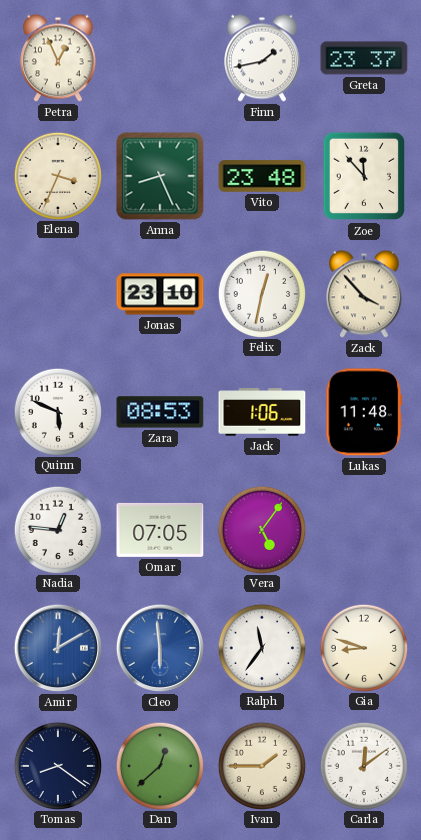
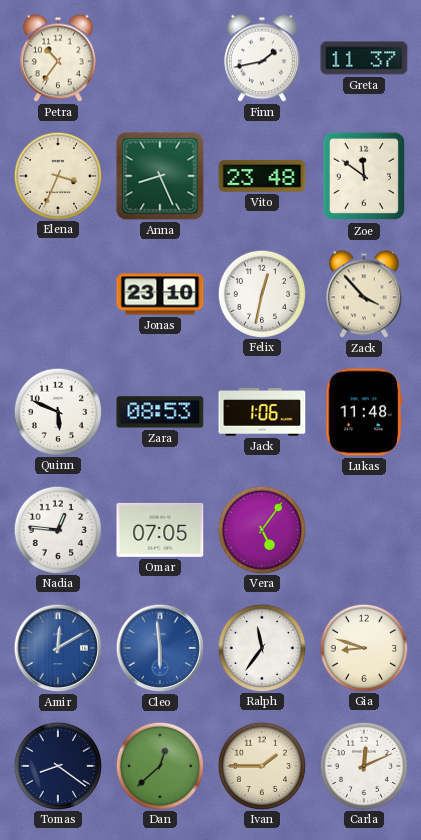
Petra: 12:56 -> 10:36 (58, 58)
Greta: 23:37 -> 11:37 (364, 58)
Zoe: 11:53 -> 11:51 (363, 176)
Carla: 12:09 -> 12:11 (363, 765)
